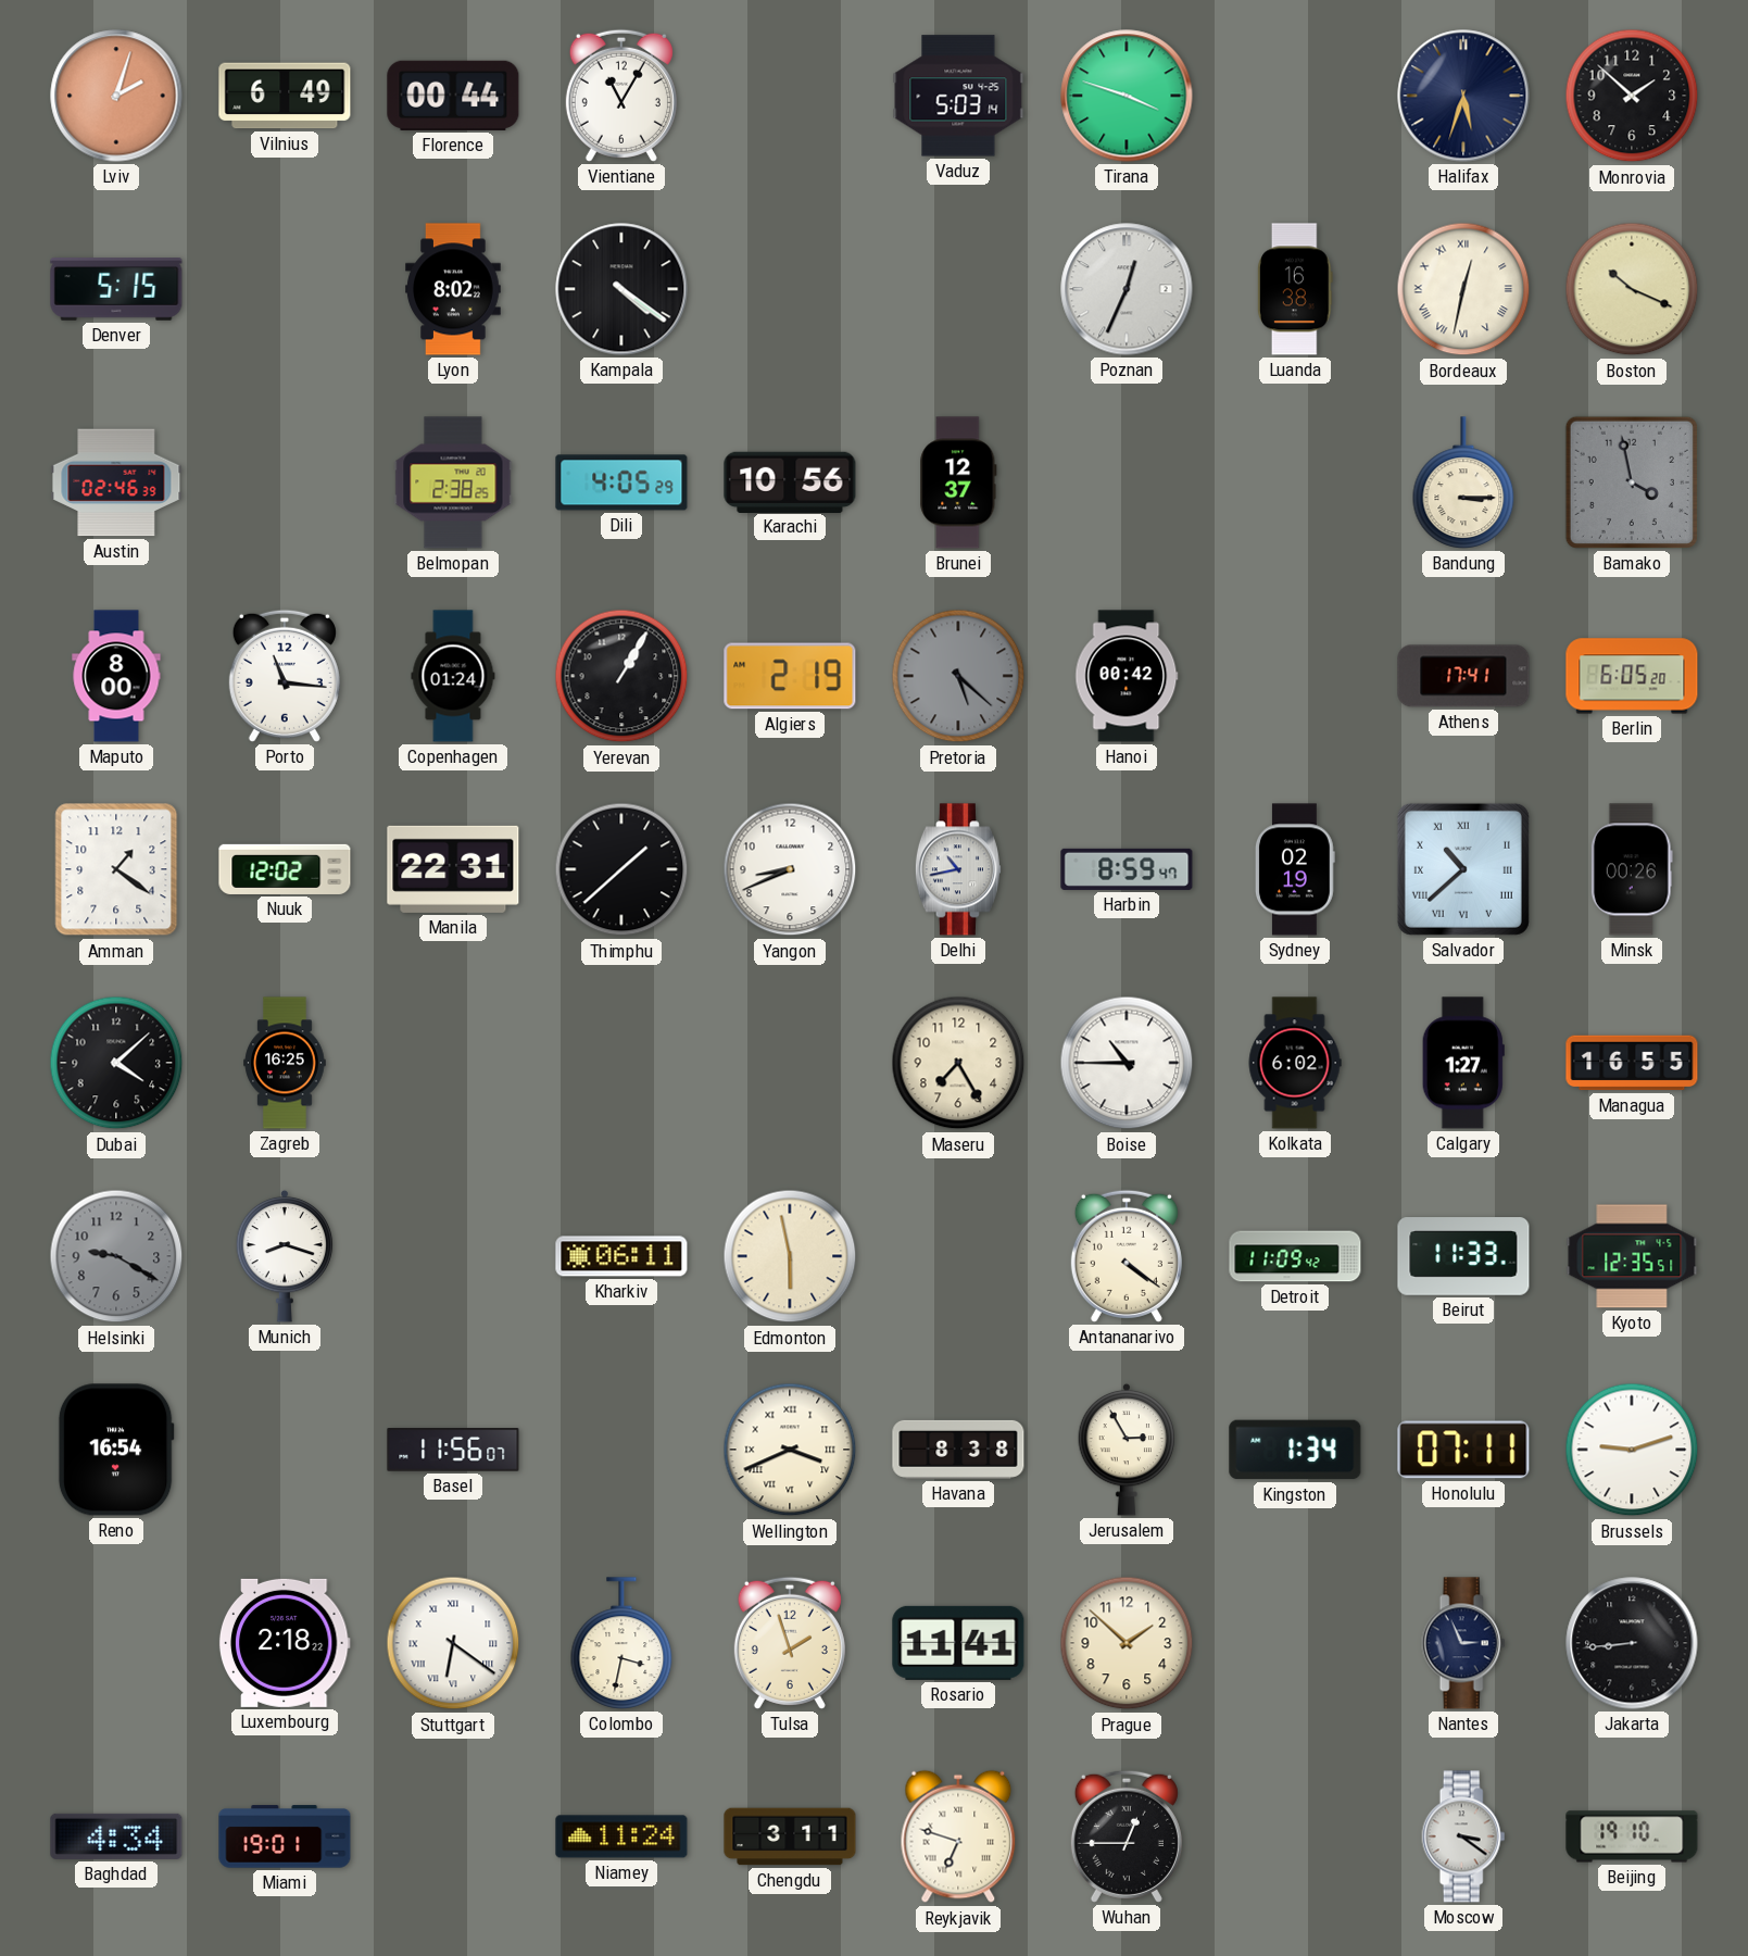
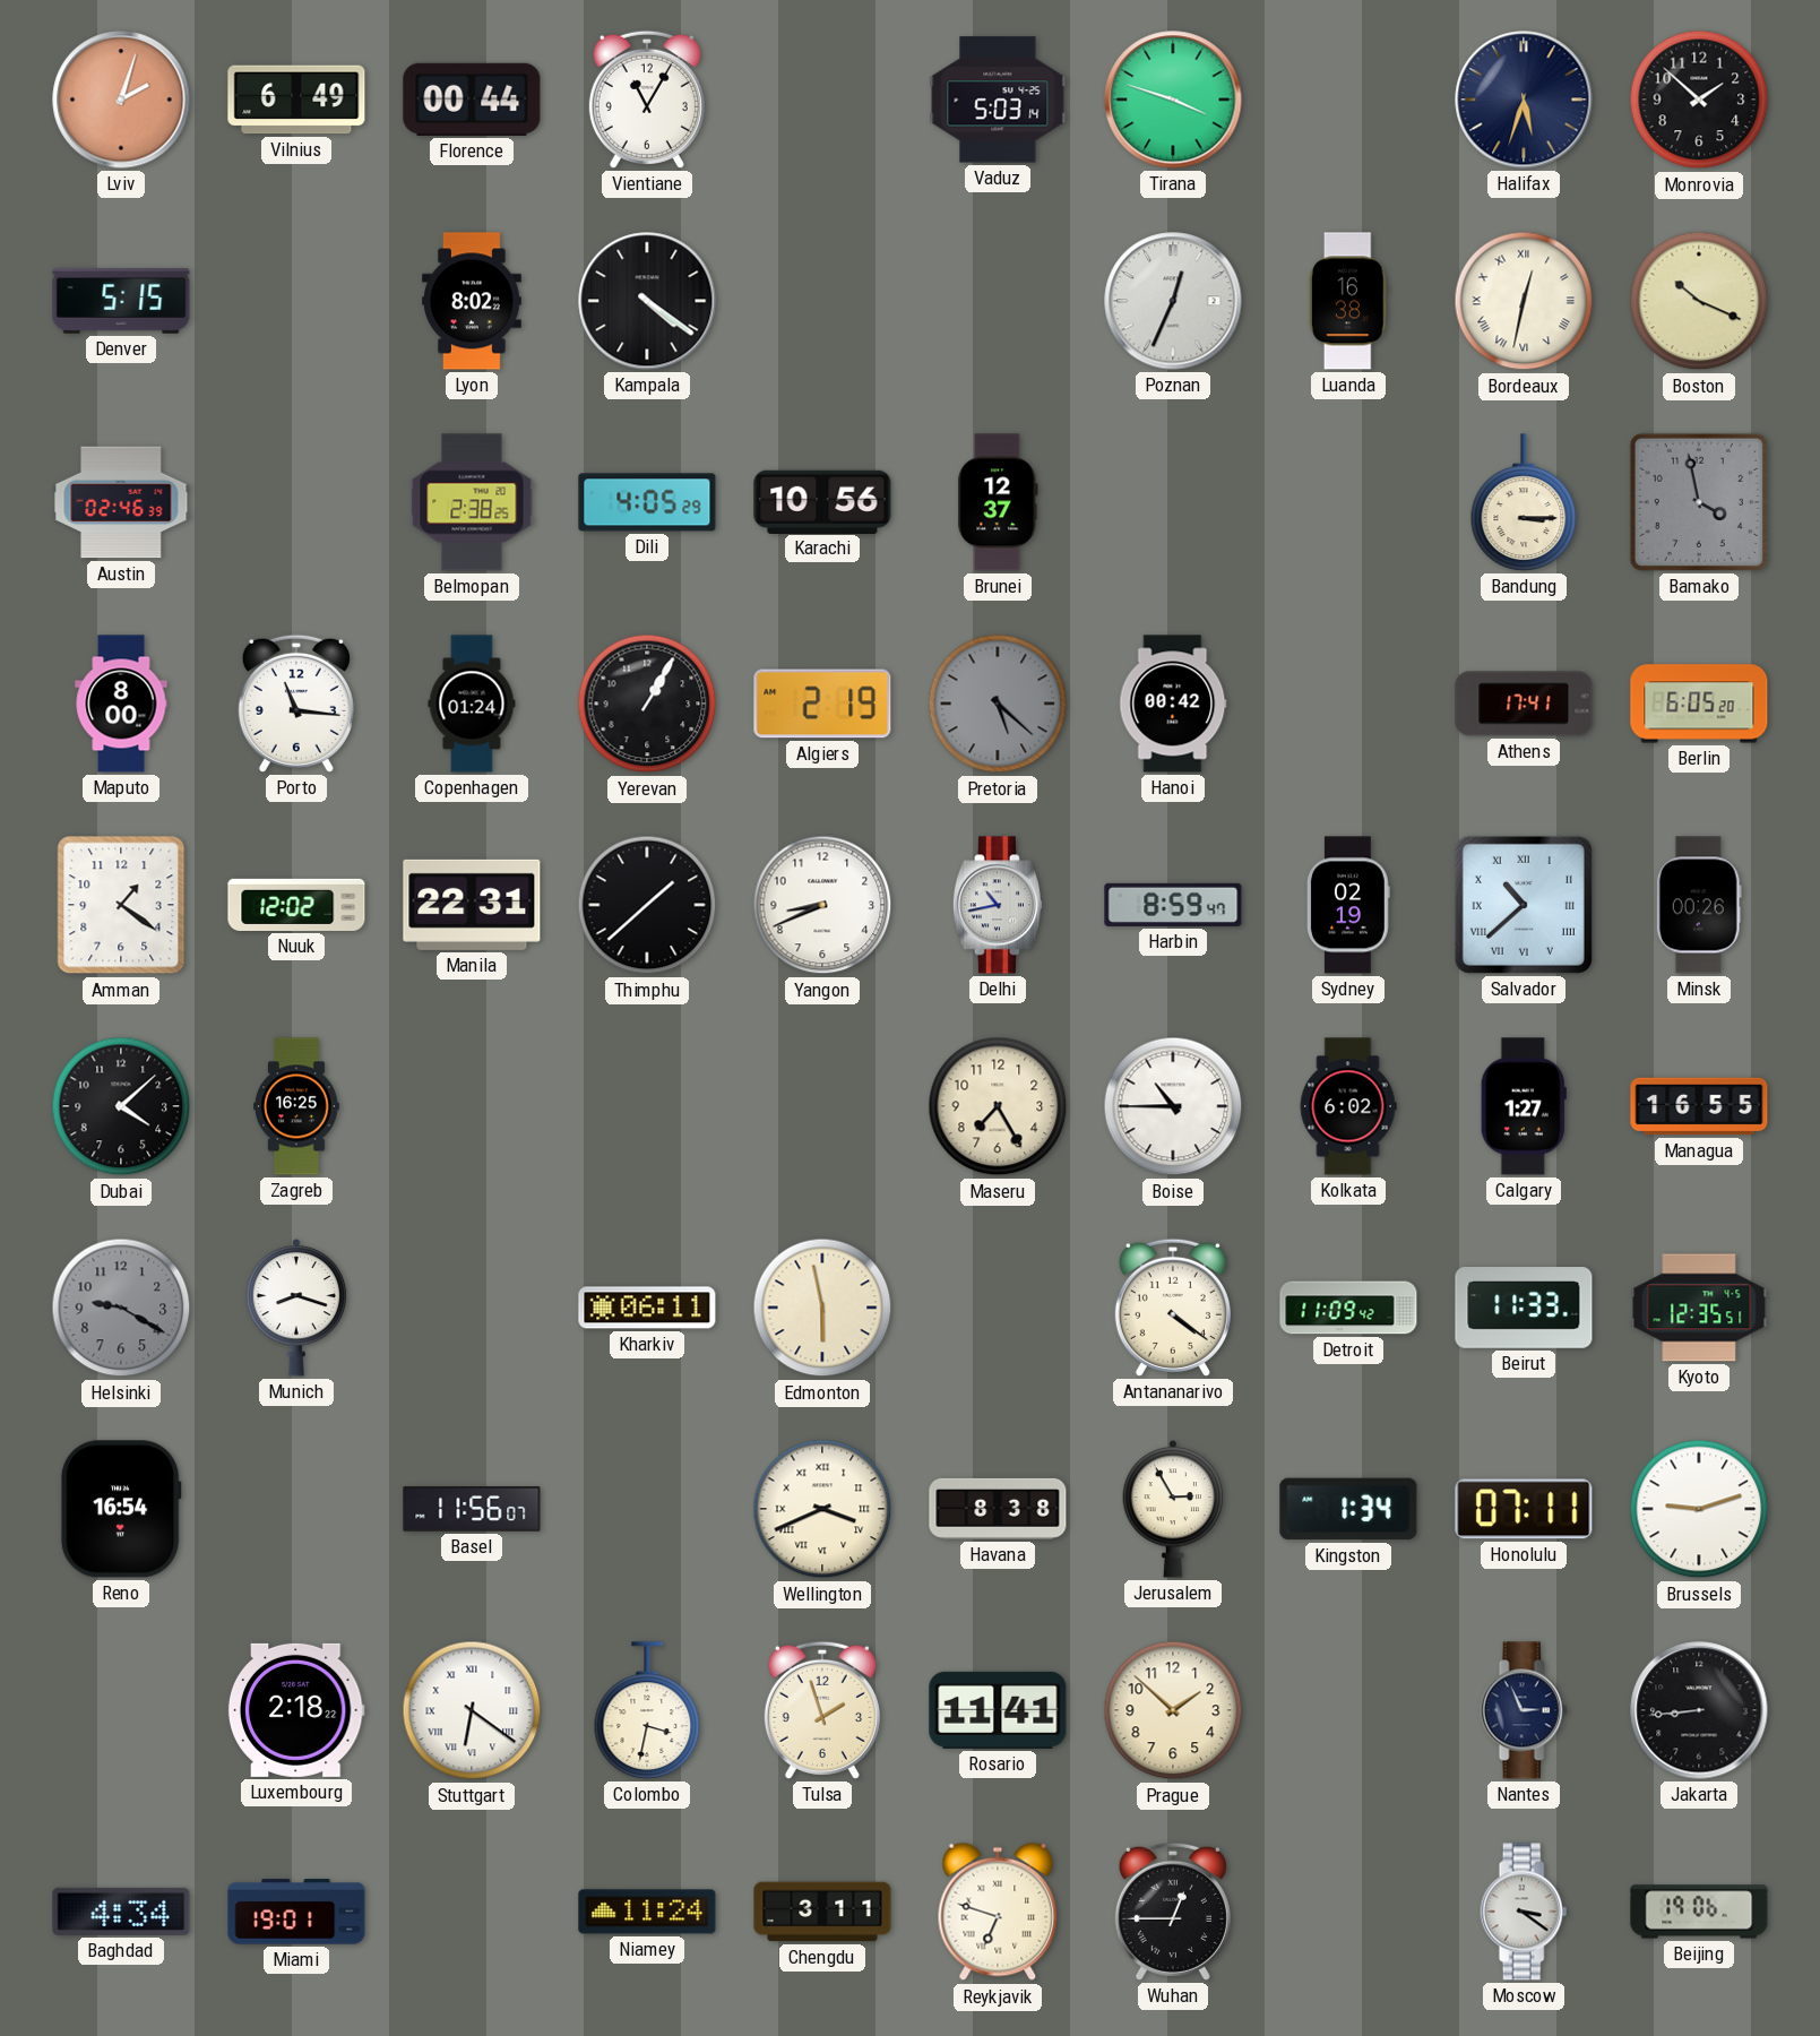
Beijing: 19:10 -> 19:06 (1699, 1912)
